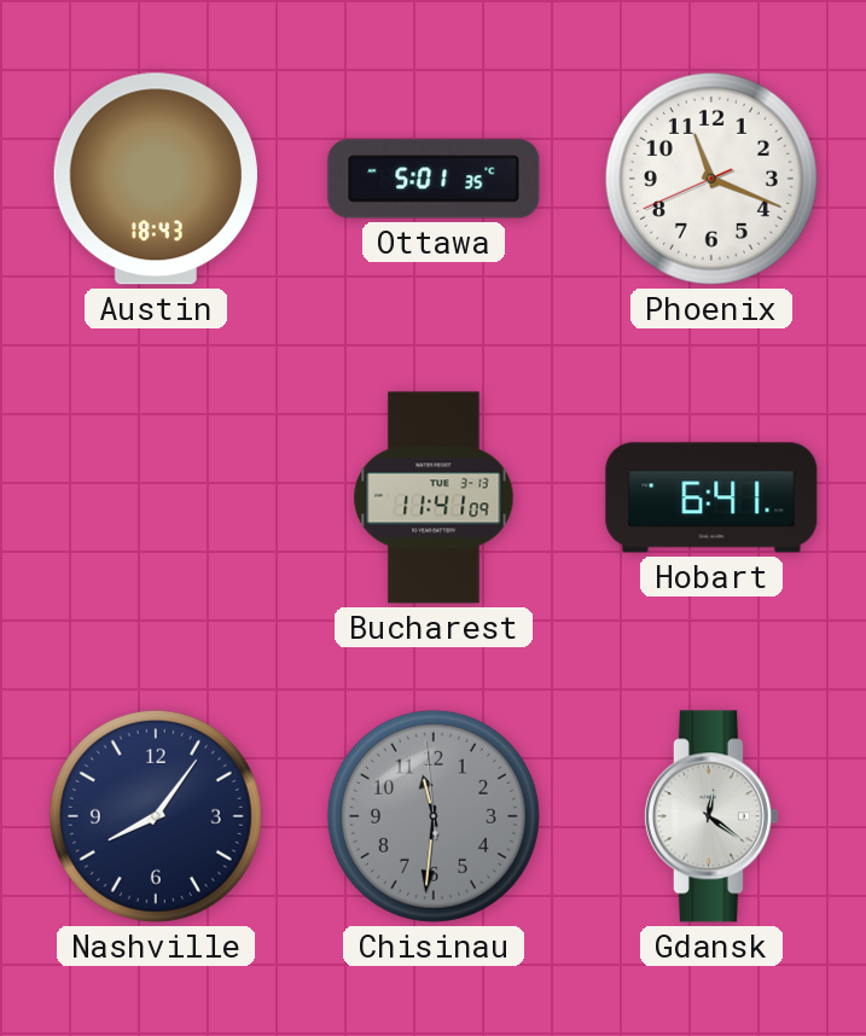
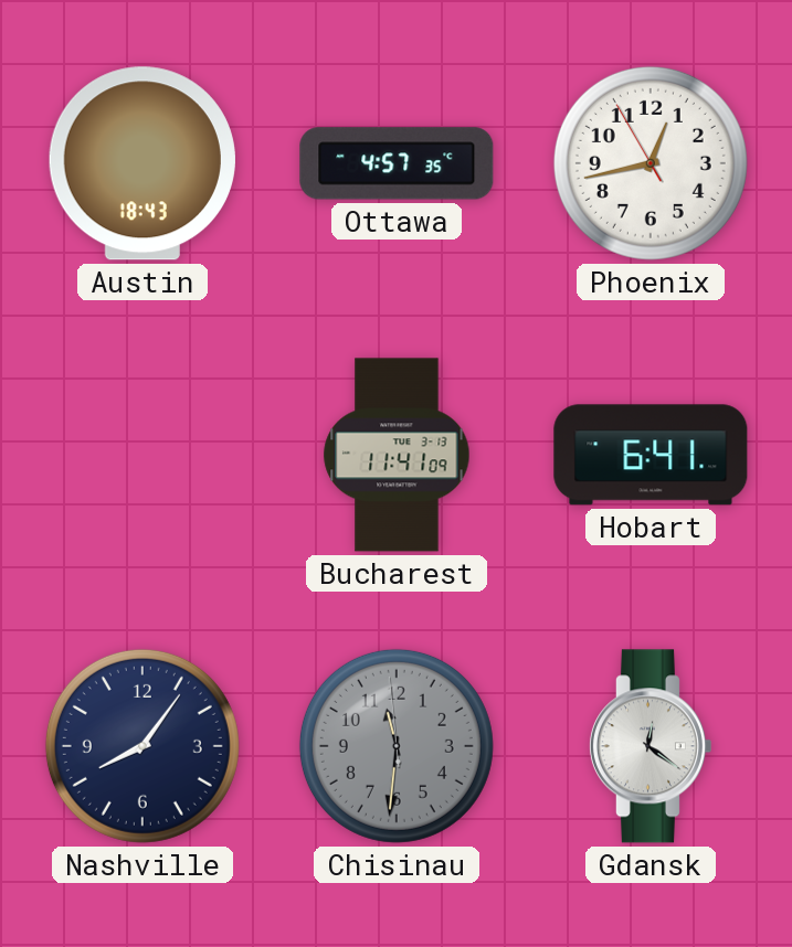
Ottawa: 5:01 -> 4:57 (397, 163)
Phoenix: 11:18 -> 12:42 (651, 163)
